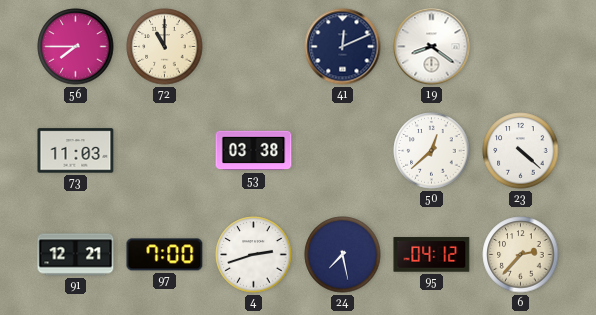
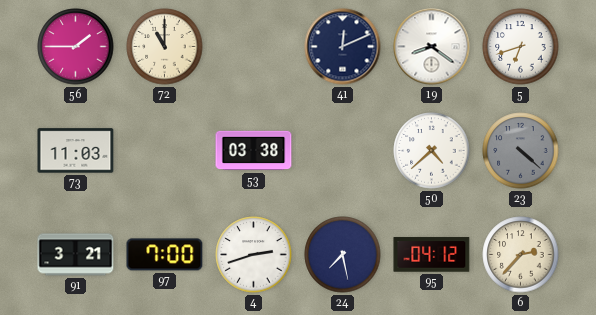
56: 7:45 -> 1:45 (76, 47)
5: none -> 6:42 (521, 47)
50: 12:38 -> 4:38 (432, 151)
23 dial: white -> grey (521, 151)
91: 12:21 -> 3:21 (76, 255)
